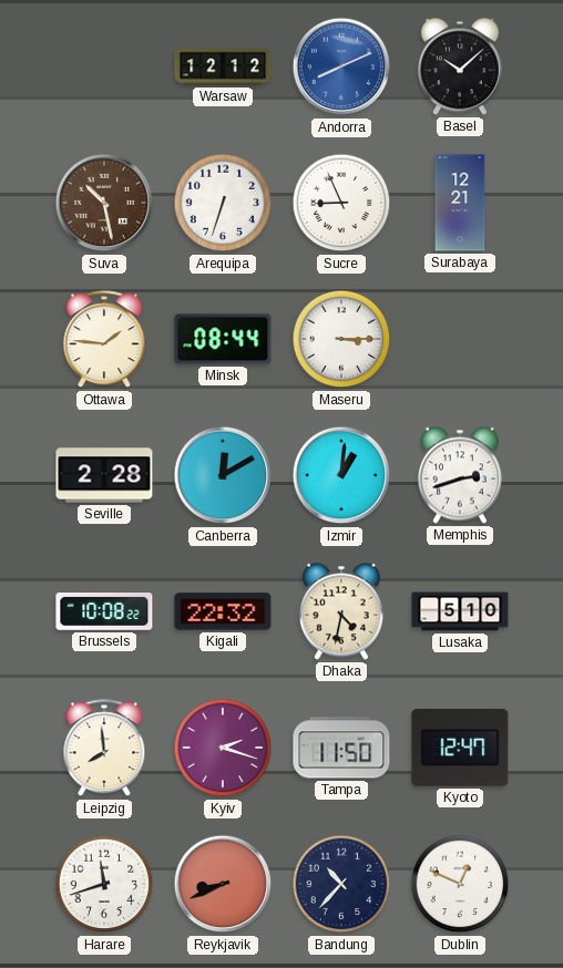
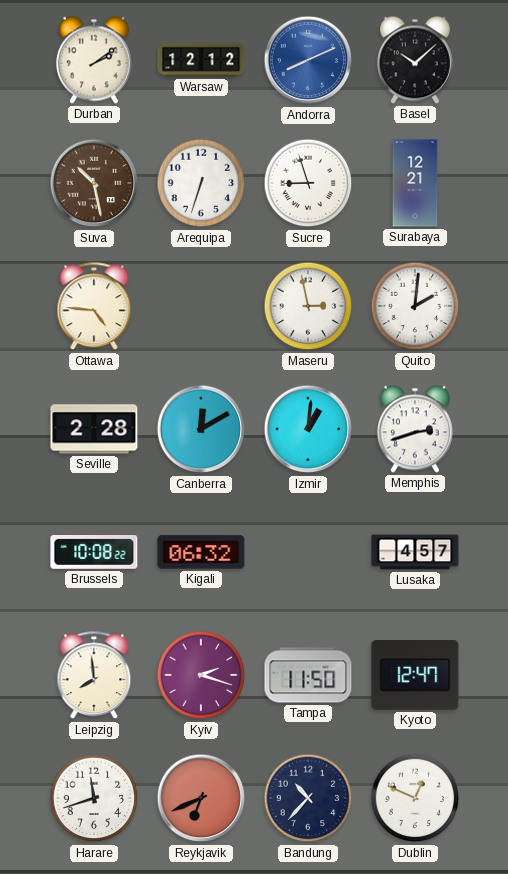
Durban: none -> 2:09 (94, 60)
Sucre: 8:56 -> 8:57 (308, 183)
Ottawa: 1:46 -> 4:46 (94, 307)
Minsk: 08:44 -> none (223, 339)
Maseru: 3:15 -> 2:58 (308, 306)
Quito: none -> 2:01 (415, 306)
Kigali: 22:32 -> 06:32 (201, 552)
Dhaka: 4:32 -> none (341, 611)
Lusaka: 5:10 -> 4:57 (415, 552)
Reykjavik: 8:41 -> 6:41 (201, 798)
